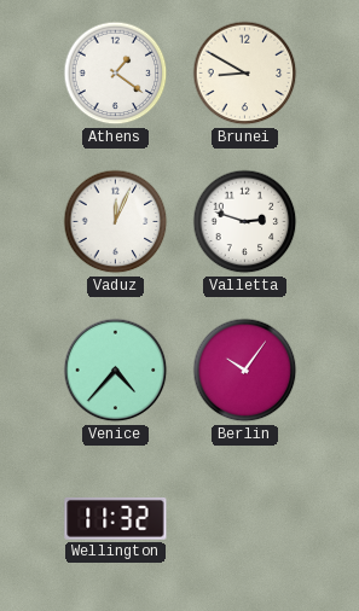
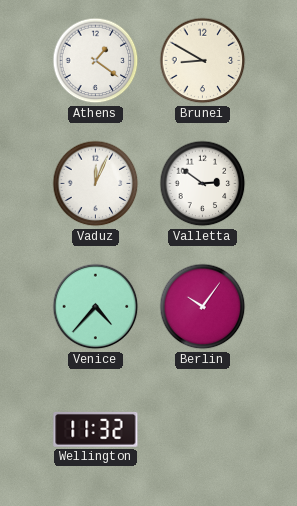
Valletta: 2:48 -> 2:51 (203, 184)
